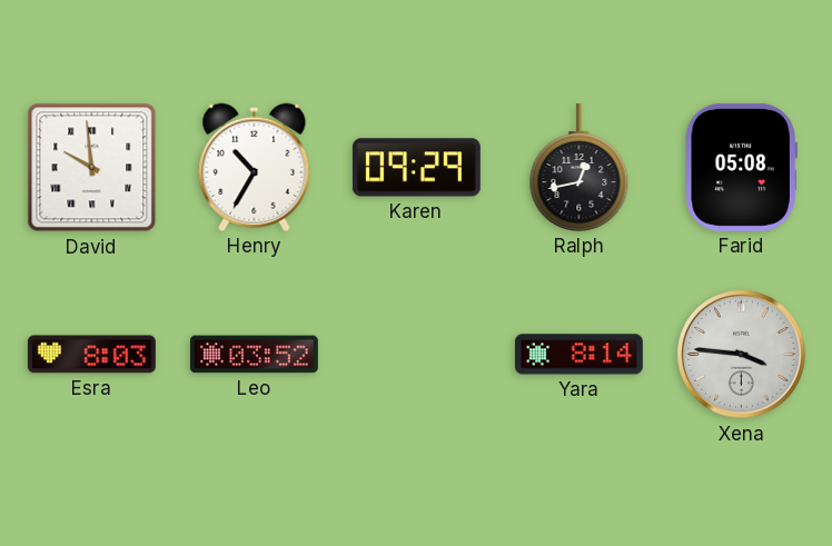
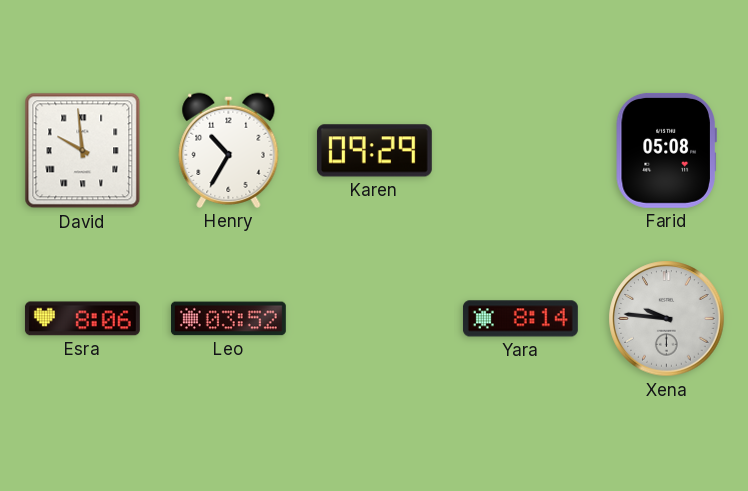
Ralph: 12:43 -> none (580, 167)
Esra: 8:03 -> 8:06 (82, 319)
Xena: 3:46 -> 9:46 (667, 319)
